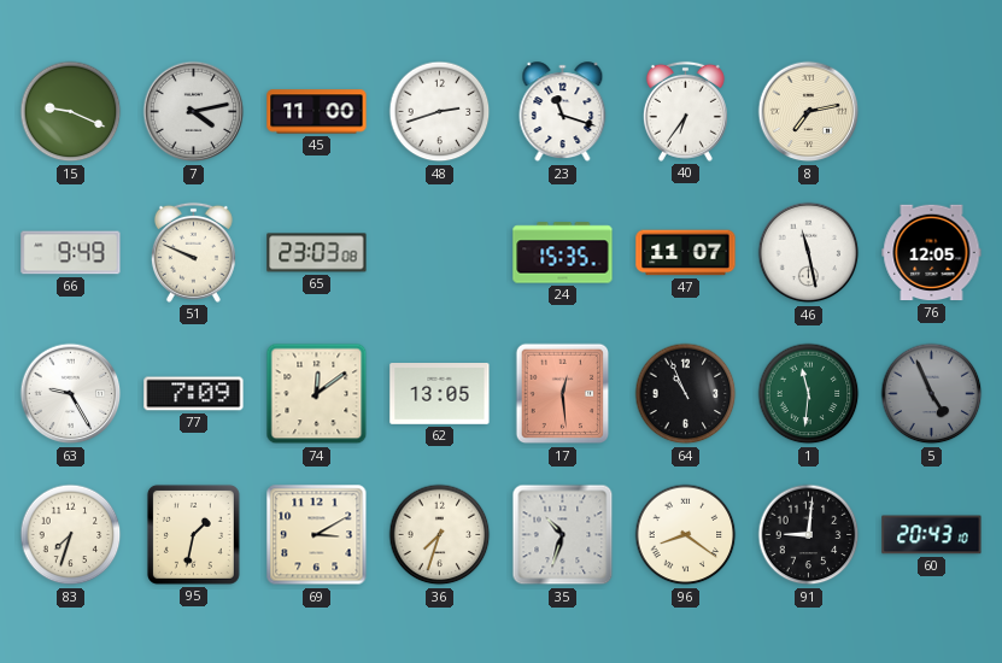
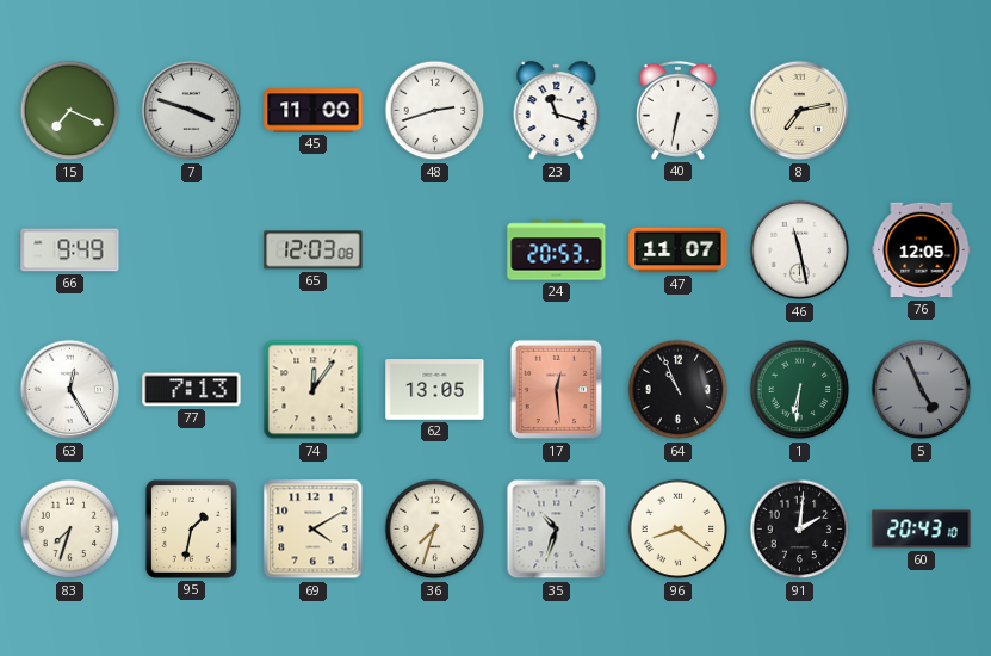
15: 9:19 -> 7:19 (70, 111)
7: 4:13 -> 3:48 (192, 111)
40: 6:36 -> 6:32 (677, 110)
51: 9:49 -> none (193, 252)
65: 23:03 -> 12:03 (314, 250)
24: 15:35 -> 20:53 (557, 250)
63: 9:25 -> 12:25 (70, 390)
77: 7:09 -> 7:13 (192, 390)
74: 12:09 -> 12:06 (314, 390)
1: 11:31 -> 6:31 (800, 390)
69: 3:10 -> 4:10 (314, 530)
91: 9:01 -> 2:01 (800, 530)
